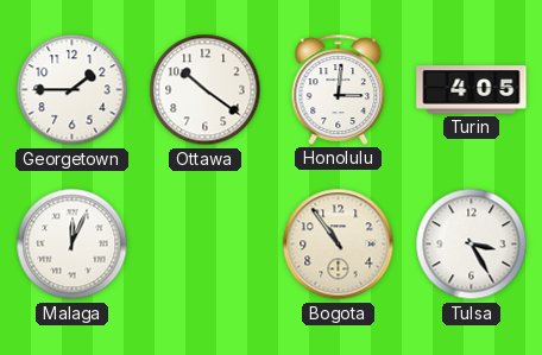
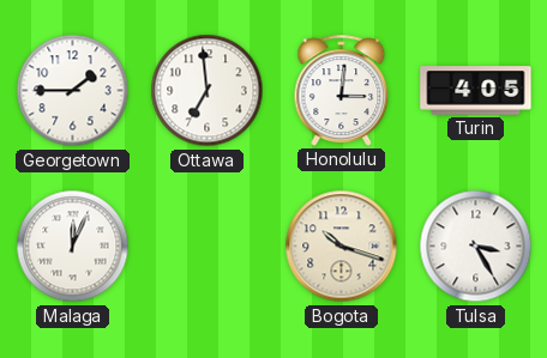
Ottawa: 10:21 -> 6:59 (208, 91)
Bogota: 10:54 -> 10:18 (342, 247)
